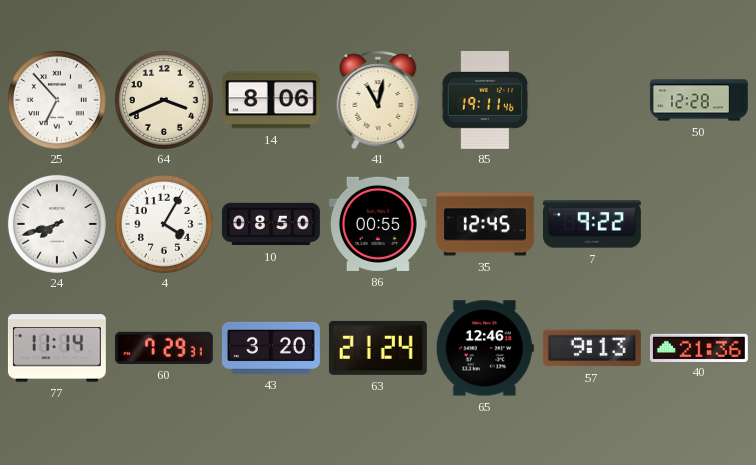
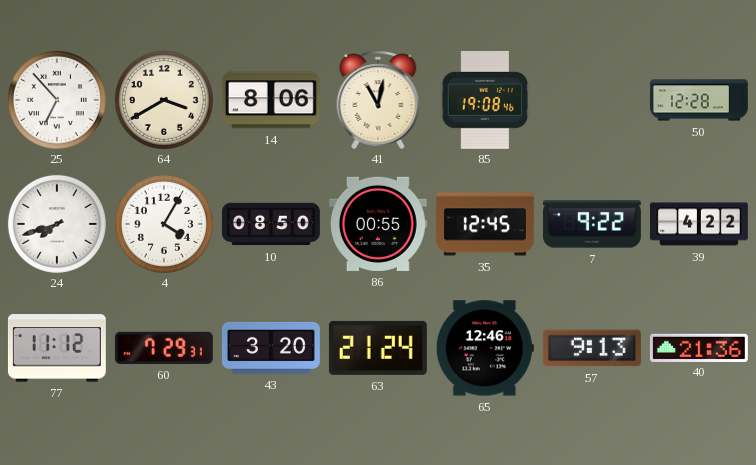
64: 3:41 -> 3:40 (164, 100)
85: 19:11 -> 19:08 (485, 100)
39: none -> 4:22 (699, 224)
77: 11:14 -> 11:12 (57, 348)
